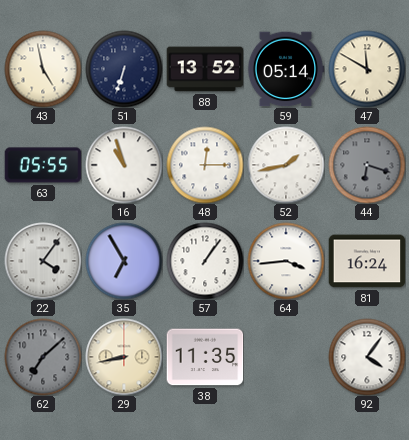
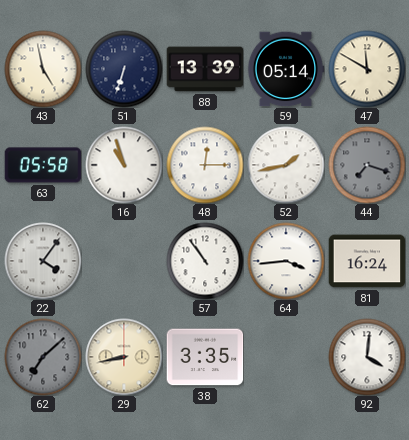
88: 13:52 -> 13:39 (205, 69)
63: 05:55 -> 05:58 (43, 165)
44: 6:18 -> 7:18 (367, 165)
35: 6:55 -> none (124, 261)
57: 1:06 -> 10:54 (205, 261)
38: 11:35 -> 3:35 (205, 357)
92: 4:06 -> 4:01 (367, 357)
